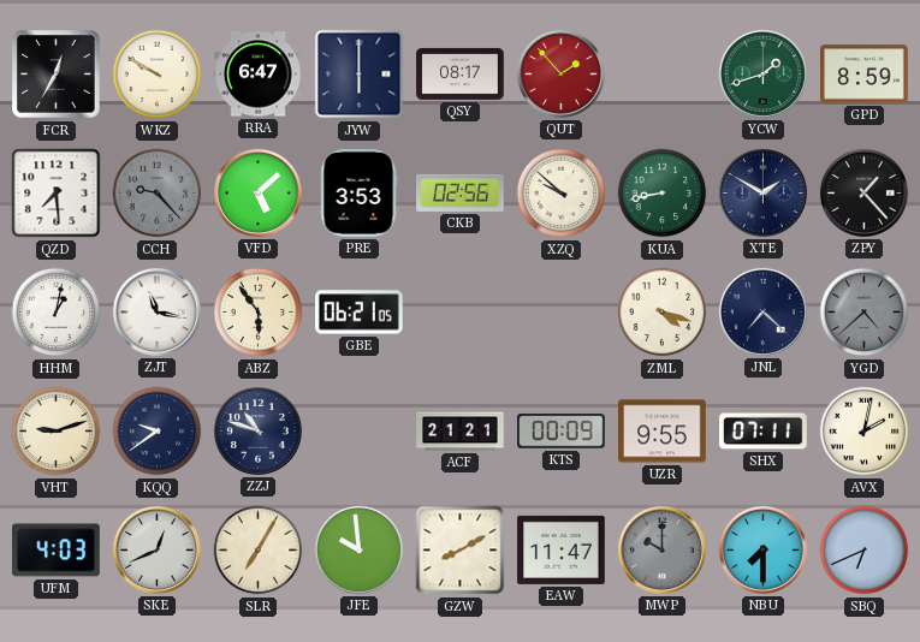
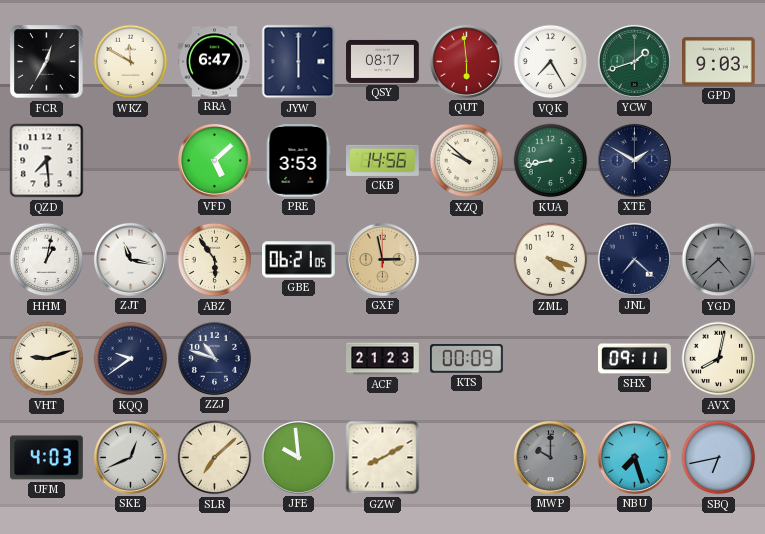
WKZ: 9:50 -> 11:50 (131, 62)
QUT: 1:53 -> 5:59 (466, 61)
VQK: none -> 7:25 (551, 62)
GPD: 8:59 -> 9:03 (719, 62)
CCH: 9:23 -> none (158, 194)
CKB: 02:56 -> 14:56 (383, 160)
ZPY: 1:23 -> none (863, 192)
GXF: none -> 2:58 (382, 259)
ACF: 21:21 -> 21:23 (383, 359)
UZR: 9:55 -> none (663, 432)
SHX: 07:11 -> 09:11 (635, 359)
AVX: 2:02 -> 8:02 (719, 359)
SLR: 7:05 -> 7:08 (215, 458)
EAW: 11:47 -> none (562, 549)
NBU: 7:30 -> 7:27 (634, 457)
SBQ: 6:41 -> 6:43 (719, 458)
